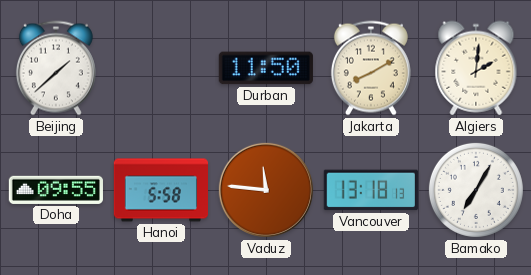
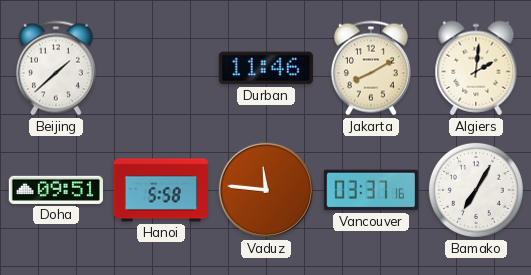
Durban: 11:50 -> 11:46 (266, 68)
Doha: 09:55 -> 09:51 (56, 190)
Vancouver: 13:18 -> 03:37 (371, 190)
